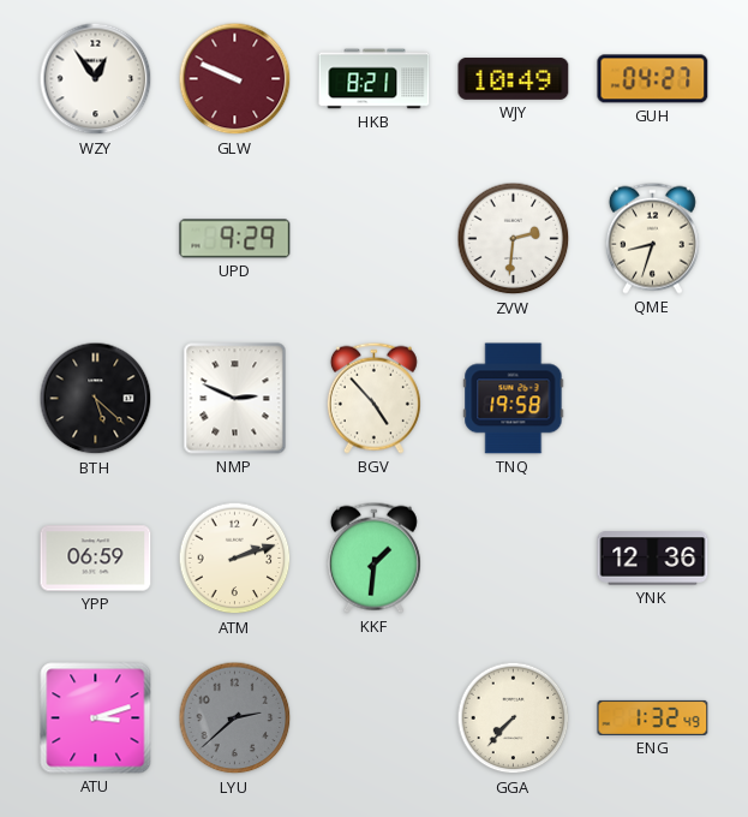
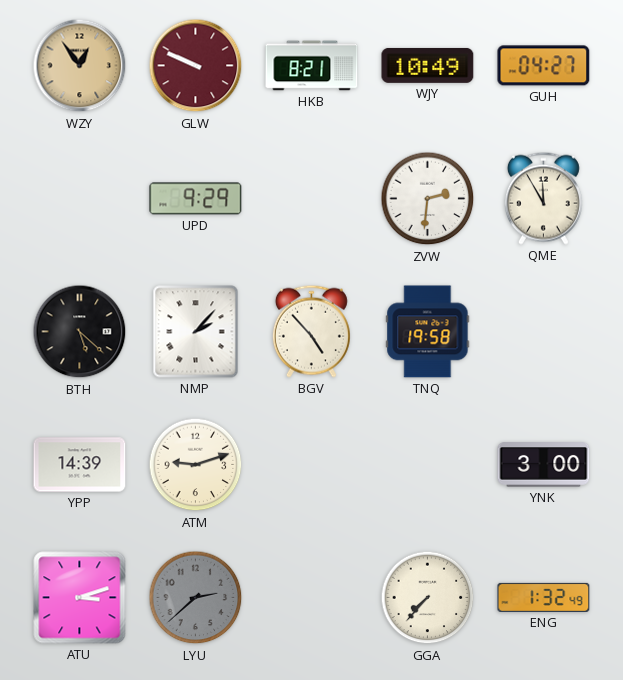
WZY dial: white -> champagne (80, 66)
QME: 8:33 -> 11:55 (543, 198)
NMP: 2:49 -> 2:07 (196, 332)
YPP: 06:59 -> 14:39 (80, 465)
ATM: 2:12 -> 9:12 (196, 465)
KKF: 1:31 -> none (373, 557)
YNK: 12:36 -> 3:00 (544, 465)
